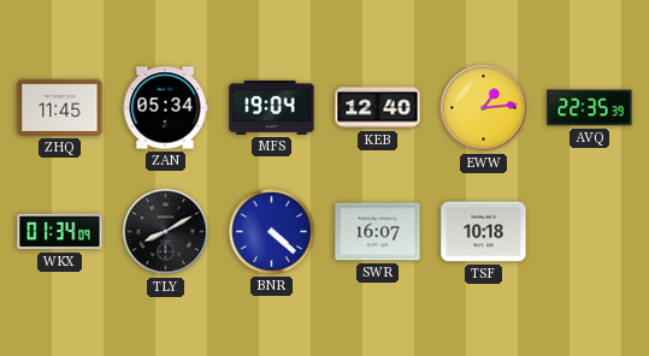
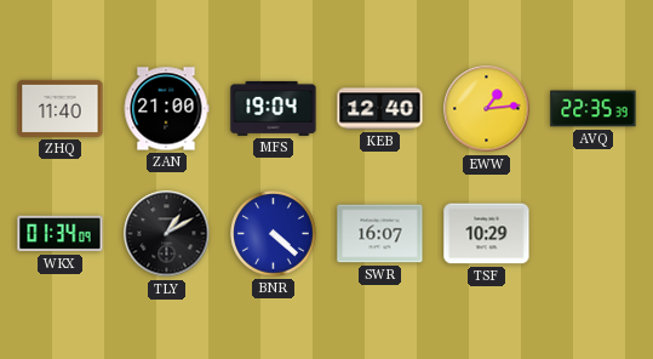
ZHQ: 11:45 -> 11:40 (61, 108)
ZAN: 05:34 -> 21:00 (166, 109)
TLY: 8:10 -> 1:10 (167, 234)
TSF: 10:18 -> 10:29 (487, 234)
